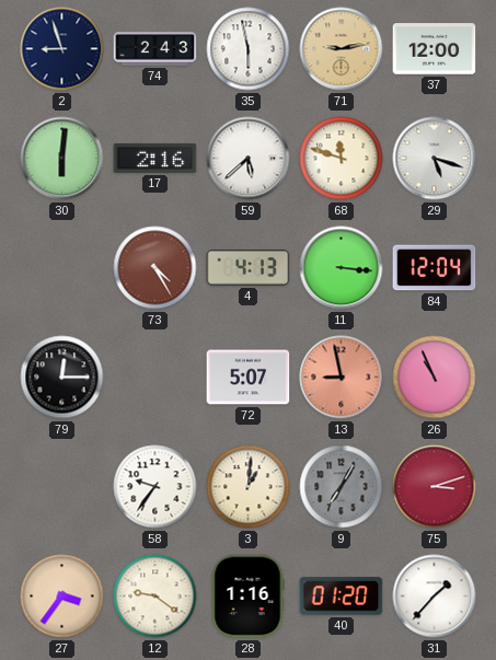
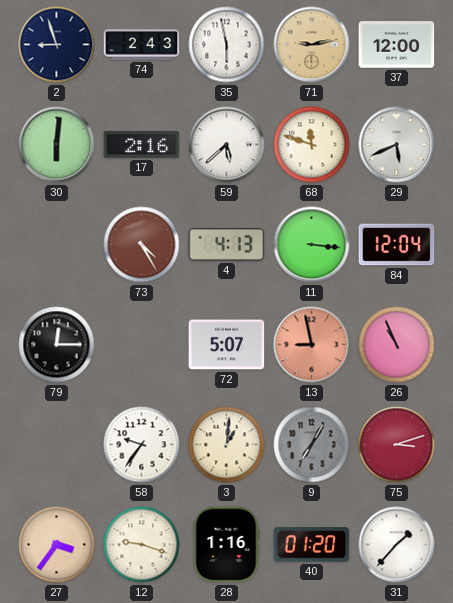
29: 5:18 -> 5:41 (397, 145)
12: 9:21 -> 9:18 (142, 545)
